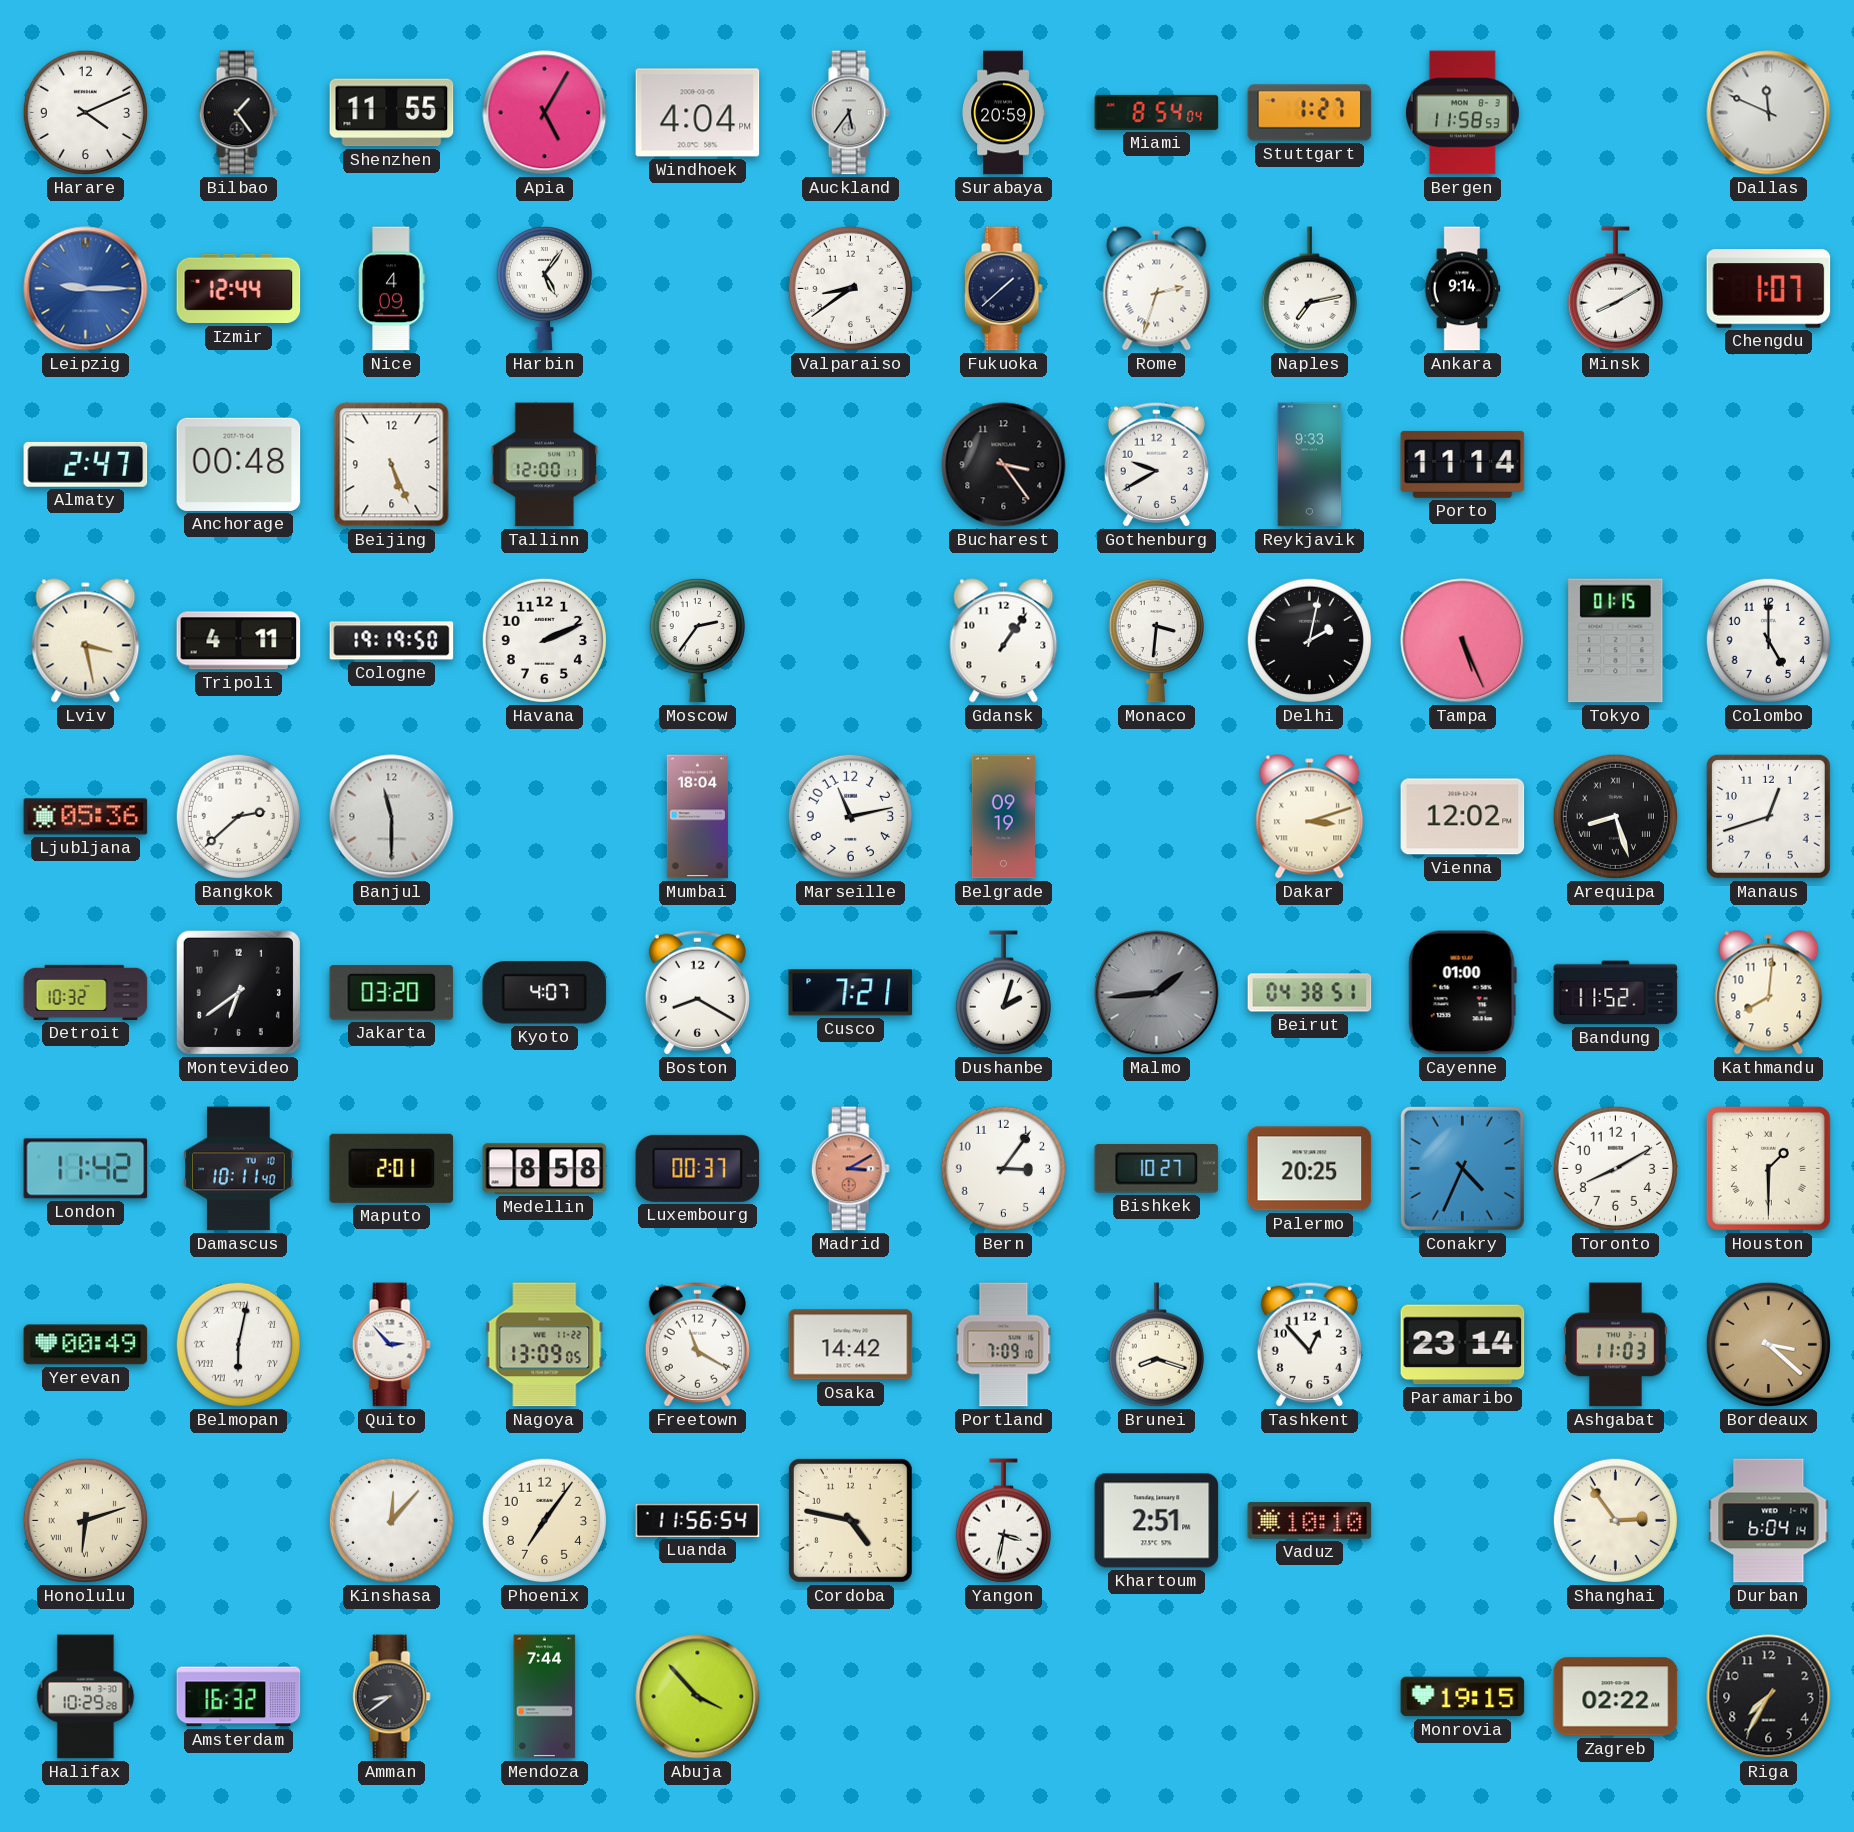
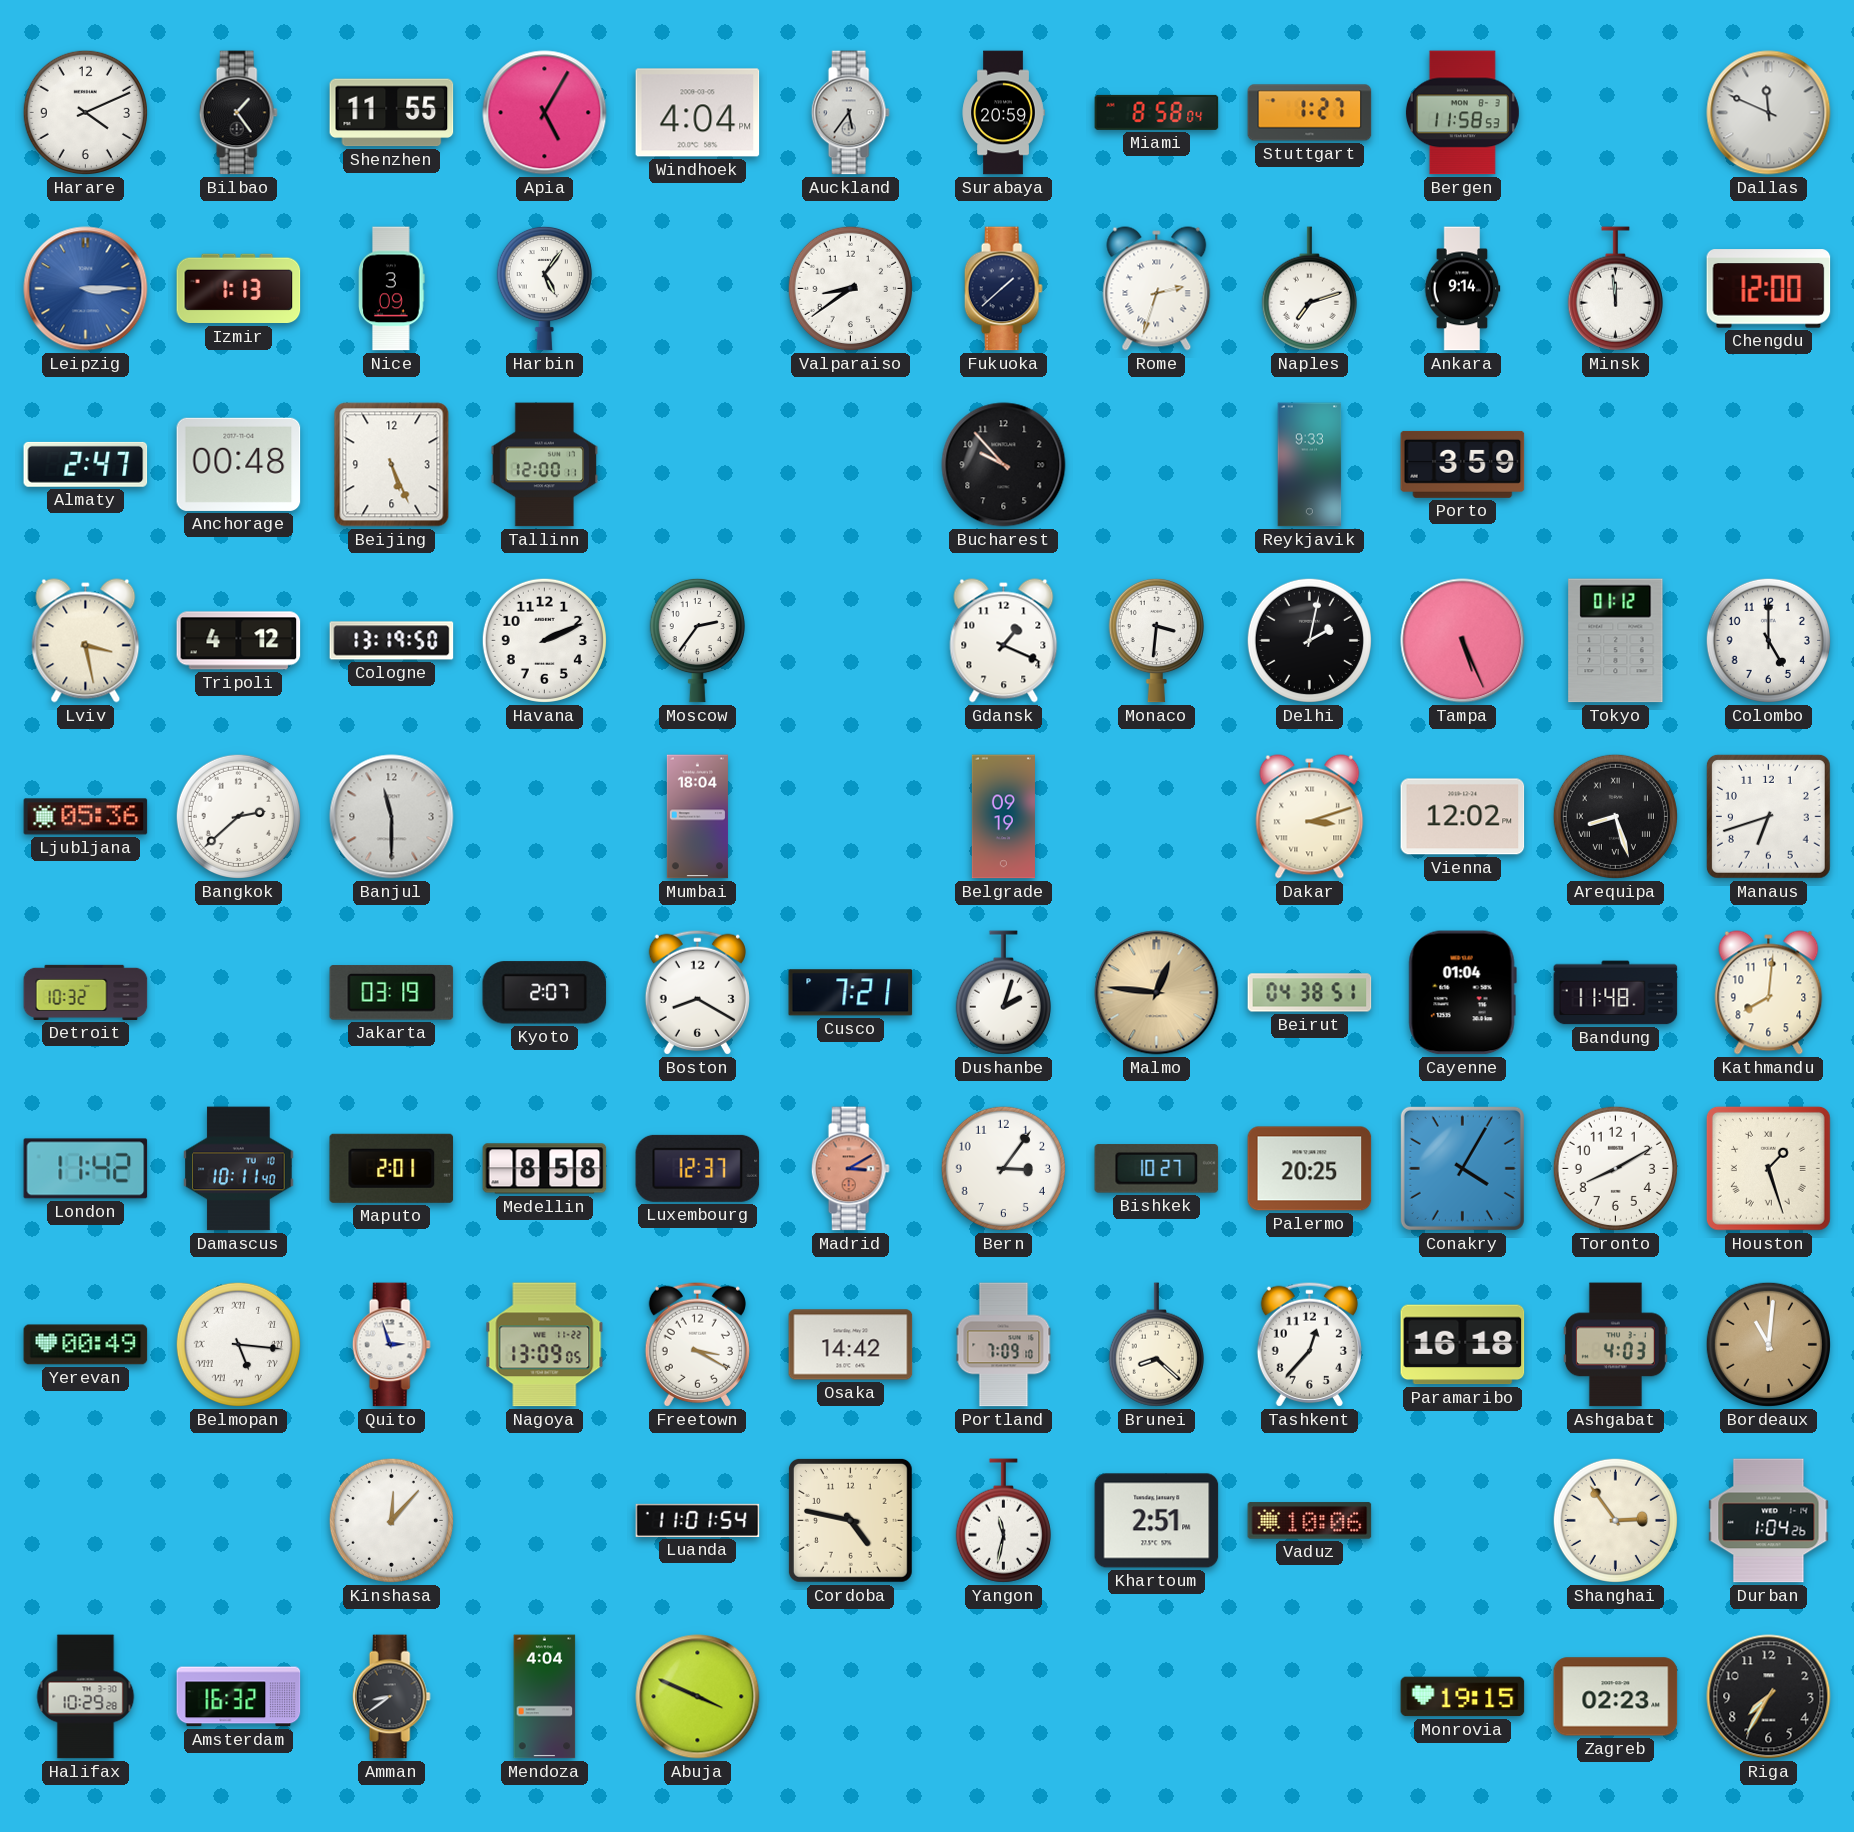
Miami: 8:54 -> 8:58 (1157, 112)
Leipzig: 9:15 -> 3:15 (86, 289)
Izmir: 12:44 -> 1:13 (239, 289)
Nice: 4:09 -> 3:09 (392, 289)
Naples: 7:13 -> 7:12 (1309, 289)
Minsk: 8:10 -> 11:59 (1615, 289)
Chengdu: 1:07 -> 12:00 (1769, 289)
Bucharest: 3:24 -> 9:53 (1004, 465)
Gothenburg: 9:40 -> none (1156, 464)
Porto: 11:14 -> 3:59 (1463, 464)
Tripoli: 4:11 -> 4:12 (239, 641)
Cologne: 19:19 -> 13:19 (392, 641)
Gdansk: 1:06 -> 1:19 (1004, 641)
Tokyo: 01:15 -> 01:12 (1616, 641)
Marseille: 11:13 -> none (850, 816)
Manaus: 12:42 -> 6:42 (1768, 816)
Montevideo: 6:39 -> none (238, 992)
Jakarta: 03:20 -> 03:19 (392, 993)
Kyoto: 4:07 -> 2:07 (545, 993)
Malmo: 1:44 -> 12:46 (1157, 993)
Malmo dial: grey -> champagne (1157, 993)
Cayenne: 01:00 -> 01:04 (1462, 993)
Bandung: 11:52 -> 11:48 (1616, 993)
Luxembourg: 00:37 -> 12:37 (698, 1168)
Conakry: 4:34 -> 4:05 (1462, 1168)
Houston: 1:30 -> 1:27 (1768, 1168)
Belmopan: 6:02 -> 5:16 (238, 1344)
Quito: 2:53 -> 2:57 (391, 1345)
Freetown: 11:20 -> 3:20 (697, 1344)
Brunei: 8:18 -> 8:22 (1156, 1345)
Tashkent: 12:53 -> 12:37 (1309, 1344)
Paramaribo: 23:14 -> 16:18 (1463, 1345)
Ashgabat: 11:03 -> 4:03 (1615, 1345)
Bordeaux: 3:22 -> 11:01 (1768, 1344)
Honolulu: 6:12 -> none (85, 1520)
Phoenix: 7:06 -> none (544, 1520)
Luanda: 11:56 -> 11:01 (698, 1520)
Yangon: 3:32 -> 11:32 (1003, 1521)
Vaduz: 10:10 -> 10:06 (1310, 1521)
Durban: 6:04 -> 1:04 (1769, 1521)
Mendoza: 7:44 -> 4:04 (545, 1697)
Abuja: 3:53 -> 3:49 (698, 1697)
Zagreb: 02:22 -> 02:23 (1616, 1697)
